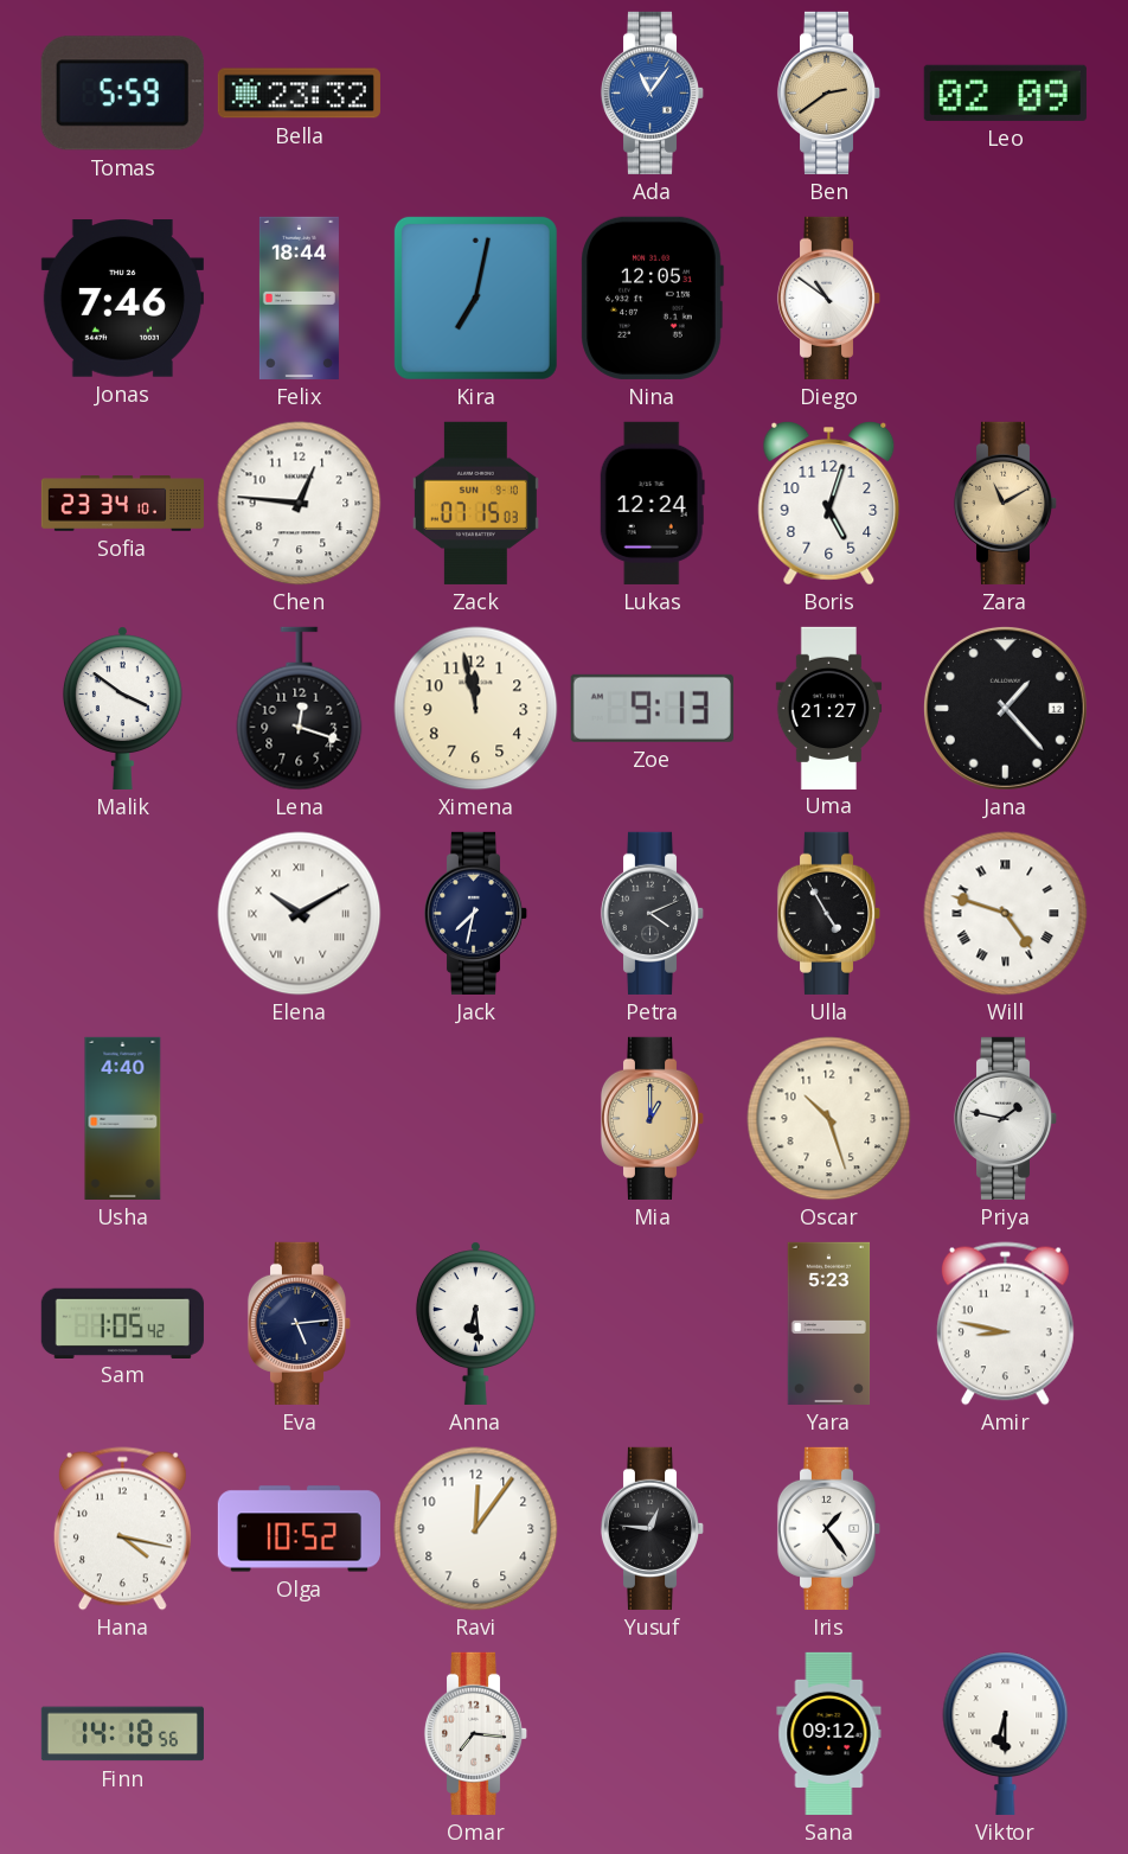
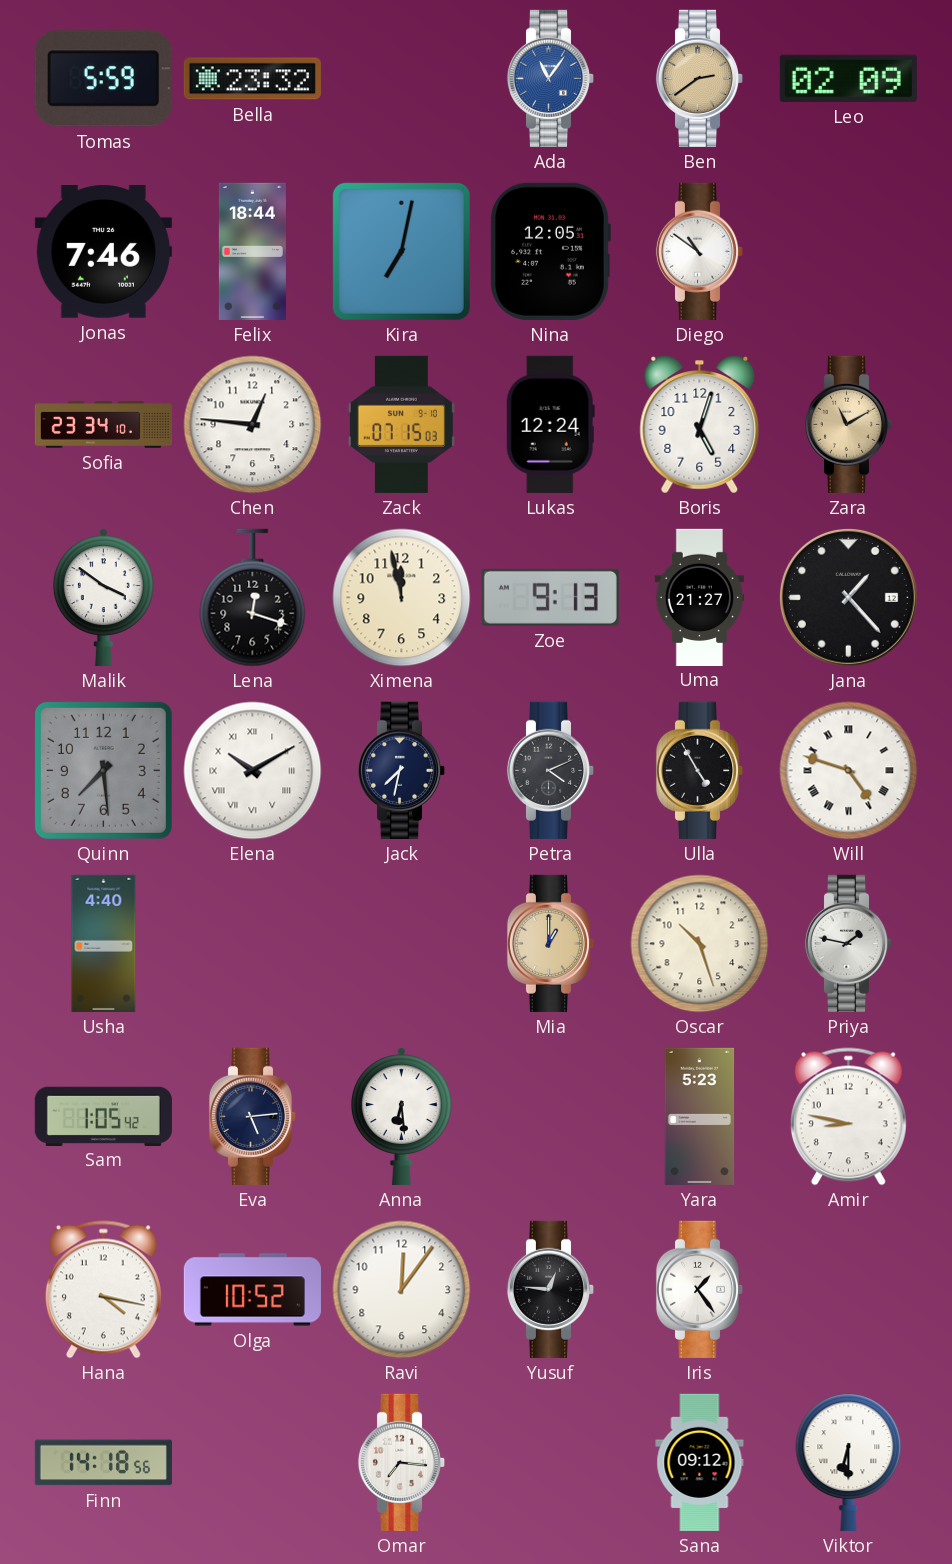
Quinn: none -> 7:29 (103, 770)
